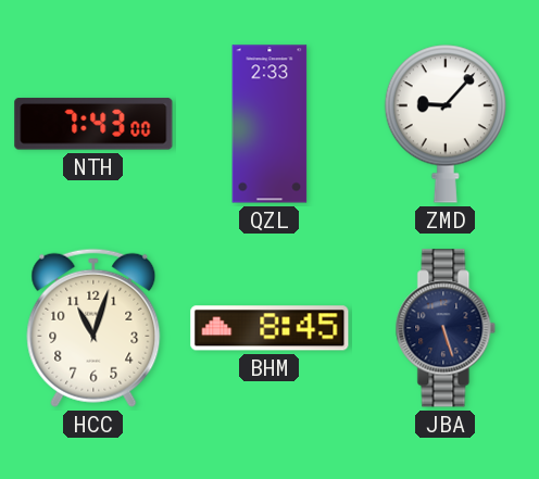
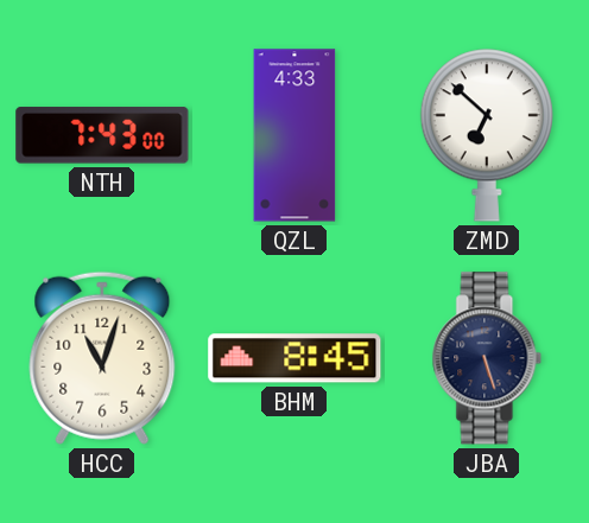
QZL: 2:33 -> 4:33 (294, 135)
ZMD: 9:07 -> 6:52 (487, 135)
